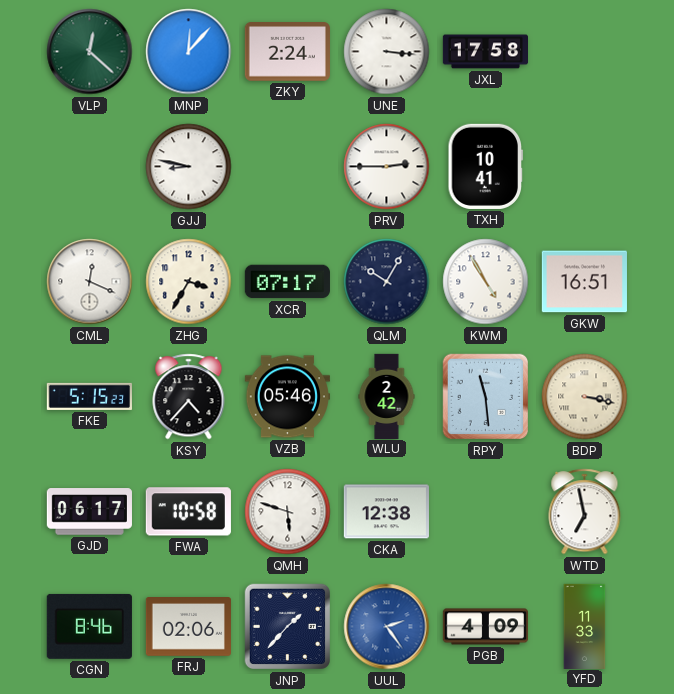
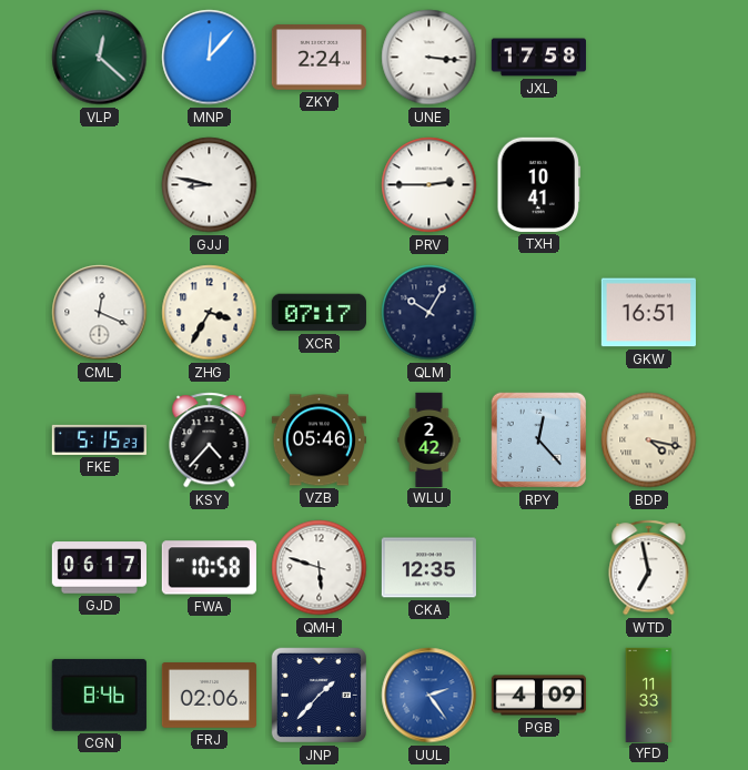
KWM: 4:55 -> none (486, 282)
RPY: 11:29 -> 12:23 (539, 440)
BDP: 3:17 -> 4:17 (649, 440)
CKA: 12:38 -> 12:35 (428, 568)
